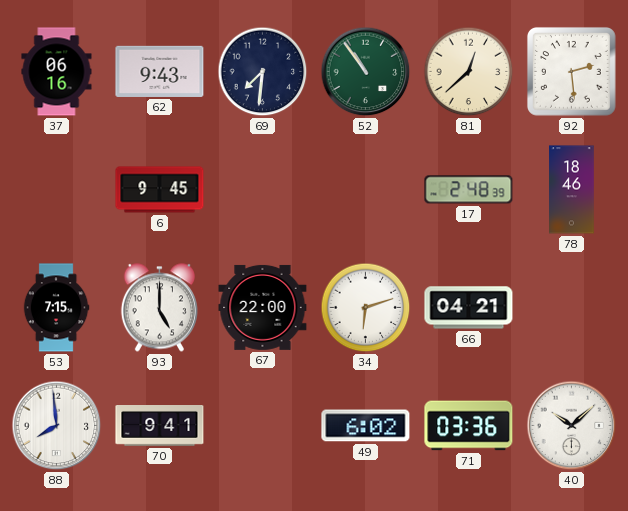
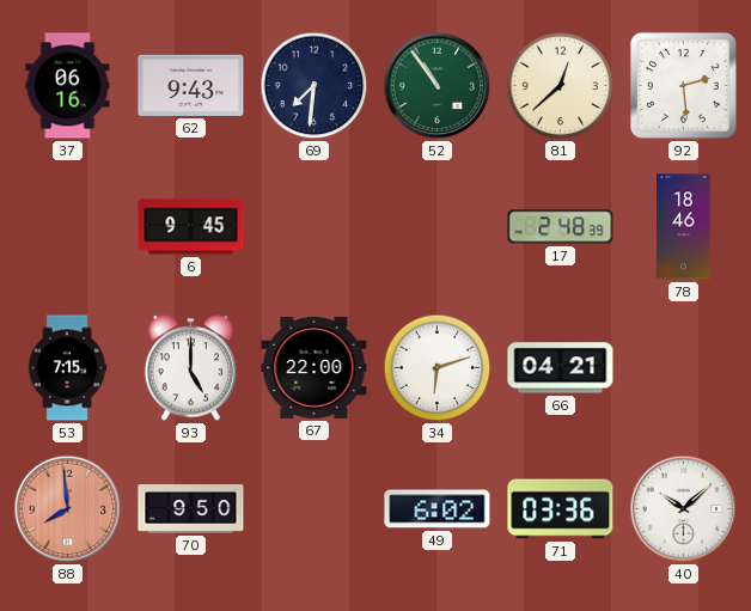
88 dial: white -> salmon (68, 509)
70: 9:41 -> 9:50 (191, 509)
